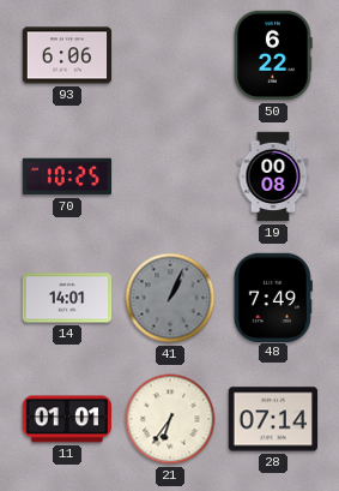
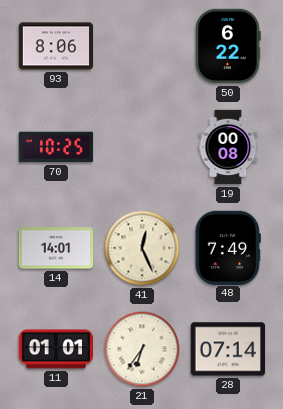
93: 6:06 -> 8:06 (56, 46)
41: 1:04 -> 12:26 (142, 248)
41 dial: grey -> cream (142, 248)
